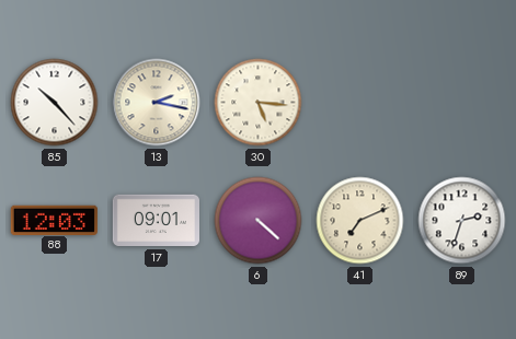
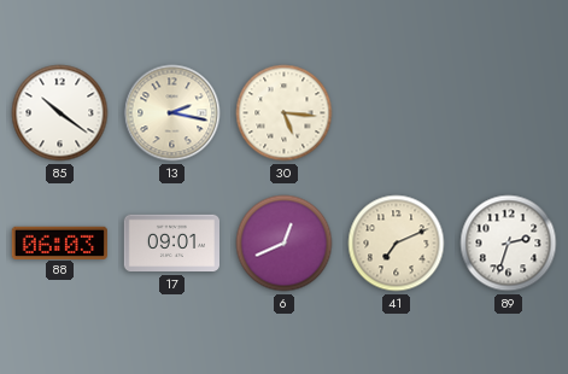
85: 10:23 -> 10:21 (60, 113)
88: 12:03 -> 06:03 (59, 242)
6: 4:22 -> 12:41 (285, 244)
